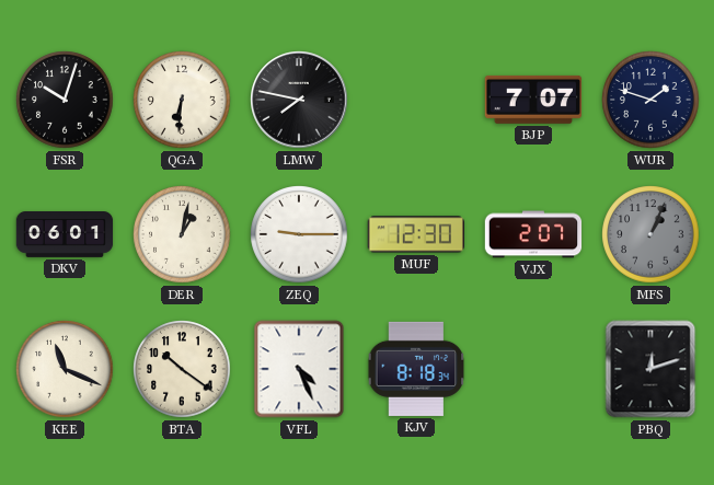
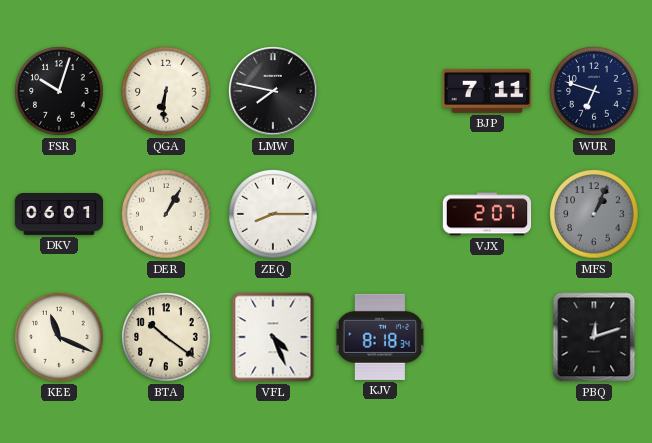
BJP: 7:07 -> 7:11 (486, 91)
WUR: 1:48 -> 6:48 (594, 91)
DER: 1:02 -> 1:05 (166, 214)
ZEQ: 9:15 -> 8:15 (273, 214)
MUF: 12:30 -> none (415, 234)
